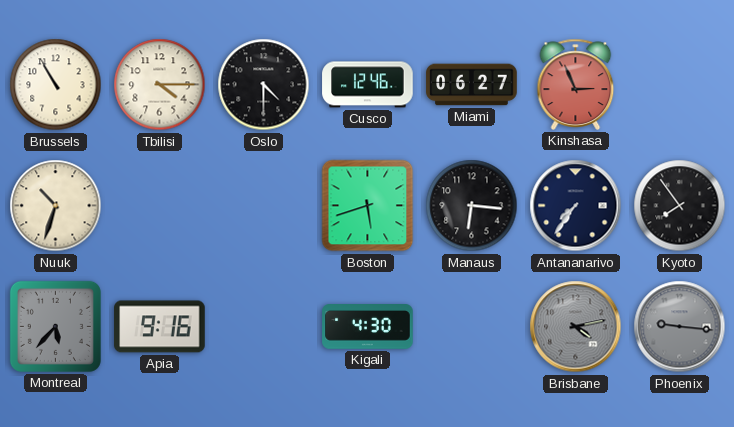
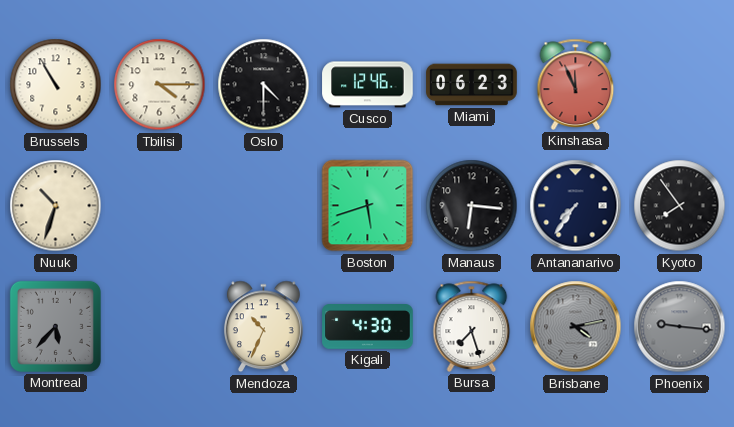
Miami: 06:27 -> 06:23 (472, 85)
Kinshasa: 2:56 -> 11:56 (576, 84)
Apia: 9:16 -> none (160, 327)
Mendoza: none -> 10:34 (263, 327)
Bursa: none -> 7:27 (472, 326)
